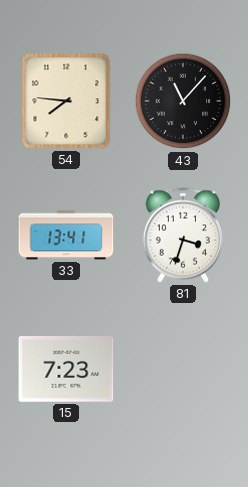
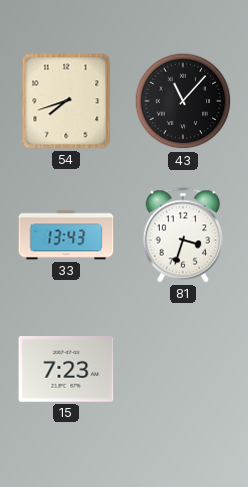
54: 7:46 -> 7:42 (66, 101)
33: 13:41 -> 13:43 (66, 235)
